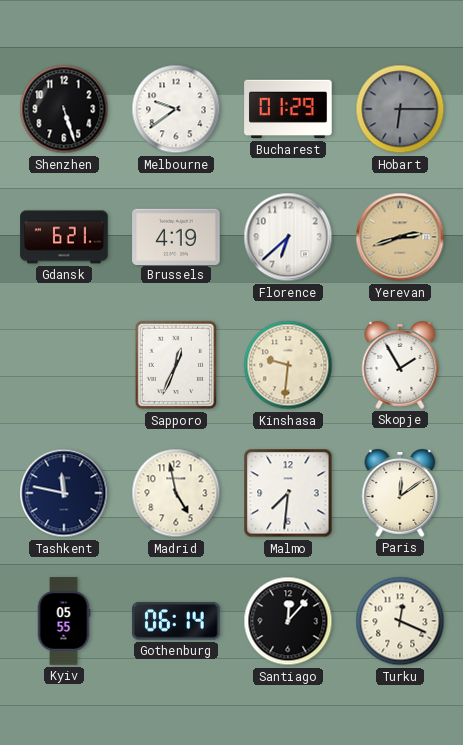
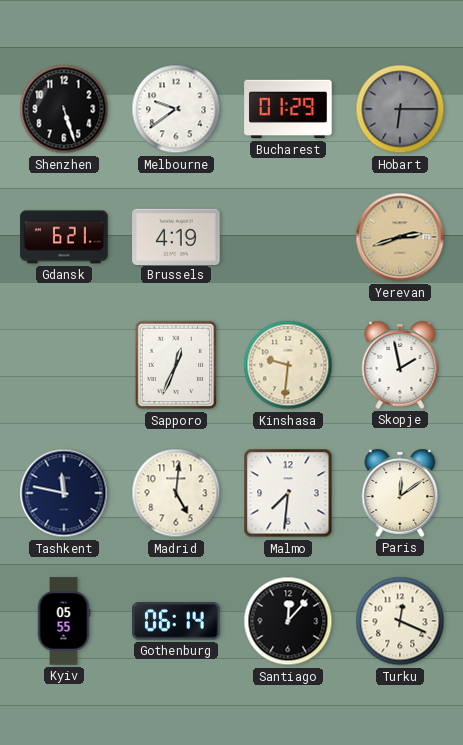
Florence: 6:38 -> none (288, 237)
Skopje: 1:55 -> 1:58 (400, 366)
Madrid: 4:58 -> 5:01 (176, 493)
